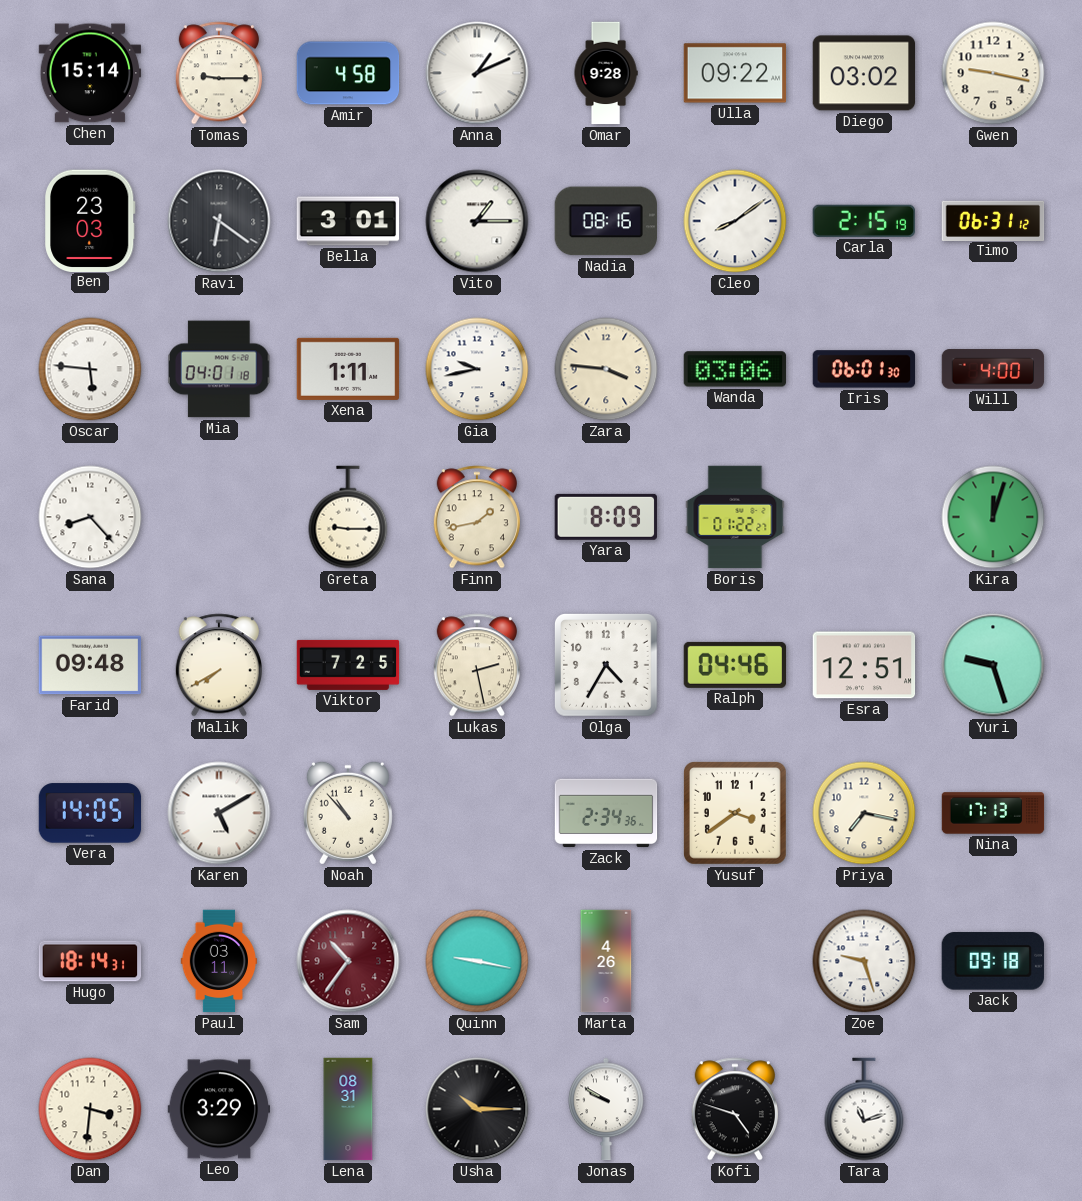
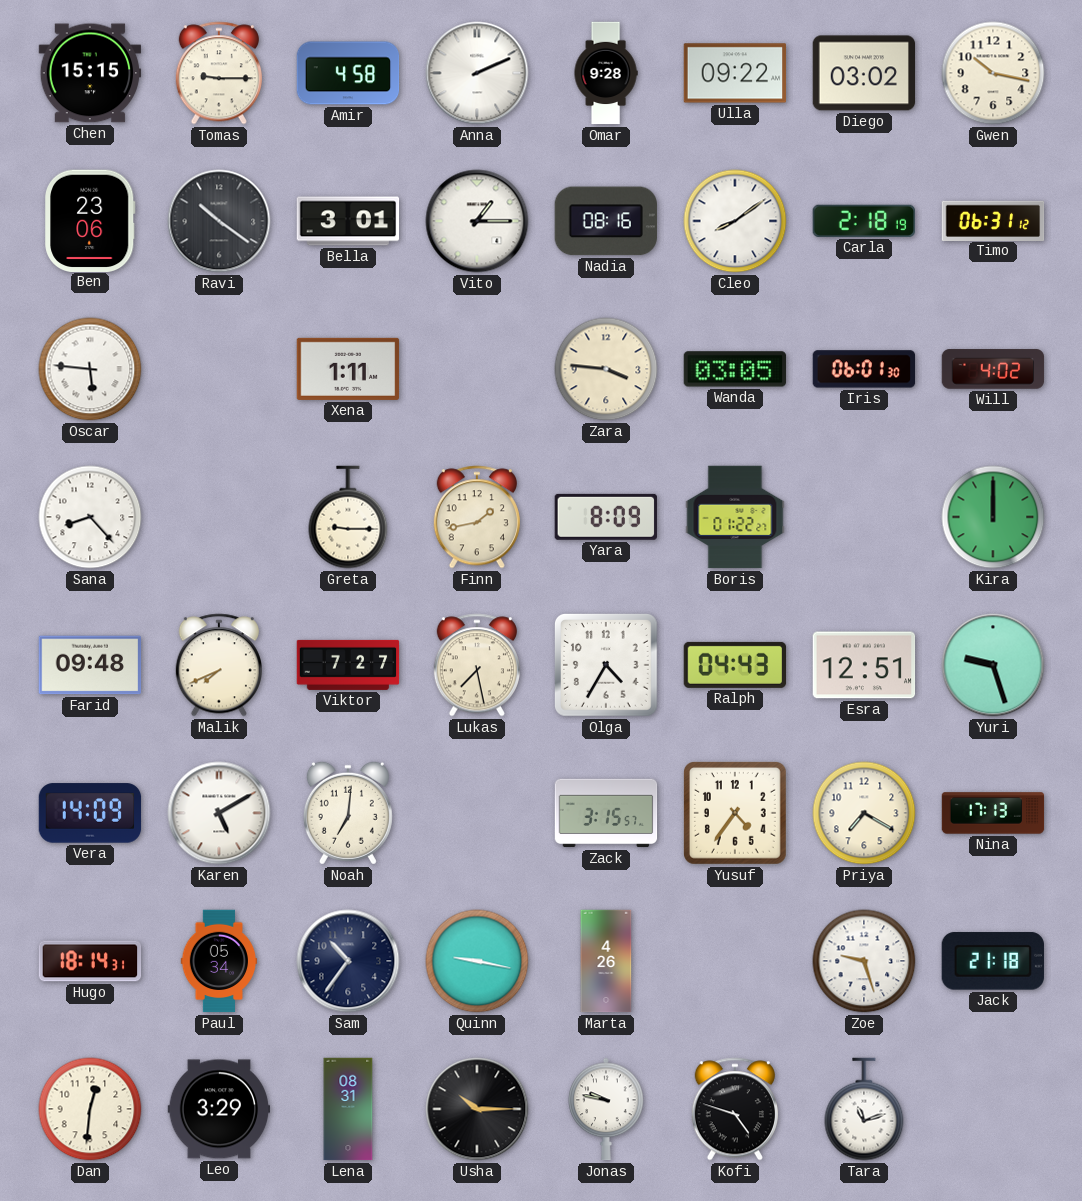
Chen: 15:14 -> 15:15 (90, 73)
Anna: 1:11 -> 2:11 (477, 73)
Gwen: 9:17 -> 10:17 (993, 73)
Ben: 23:03 -> 23:06 (91, 220)
Ravi: 6:21 -> 10:21 (219, 221)
Carla: 2:15 -> 2:18 (863, 221)
Mia: 04:01 -> none (219, 369)
Gia: 9:43 -> none (477, 369)
Wanda: 03:06 -> 03:05 (735, 369)
Will: 4:00 -> 4:02 (993, 369)
Kira: 12:03 -> 12:00 (993, 517)
Malik: 7:40 -> 7:41 (219, 665)
Viktor: 7:25 -> 7:27 (348, 665)
Lukas: 2:28 -> 7:28 (477, 665)
Ralph: 04:46 -> 04:43 (735, 665)
Vera: 14:05 -> 14:09 (90, 813)
Noah: 10:53 -> 7:01 (348, 813)
Zack: 2:34 -> 3:15 (606, 813)
Yusuf: 3:39 -> 4:36 (736, 814)
Priya: 7:17 -> 7:20 (864, 813)
Paul: 03:11 -> 05:34 (219, 961)
Sam dial: burgundy -> navy (348, 961)
Jack: 09:18 -> 21:18 (993, 961)
Dan: 3:31 -> 12:31 (90, 1109)
Jonas: 9:50 -> 9:47 (606, 1109)
